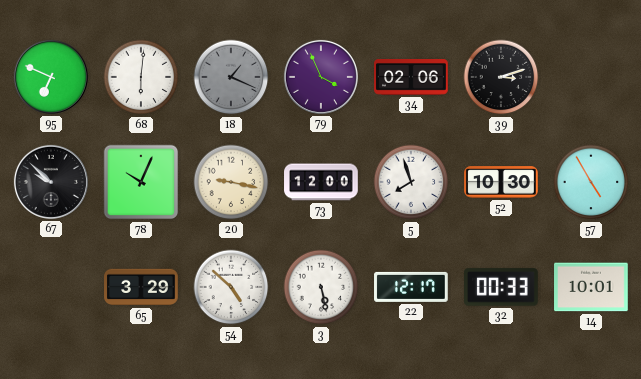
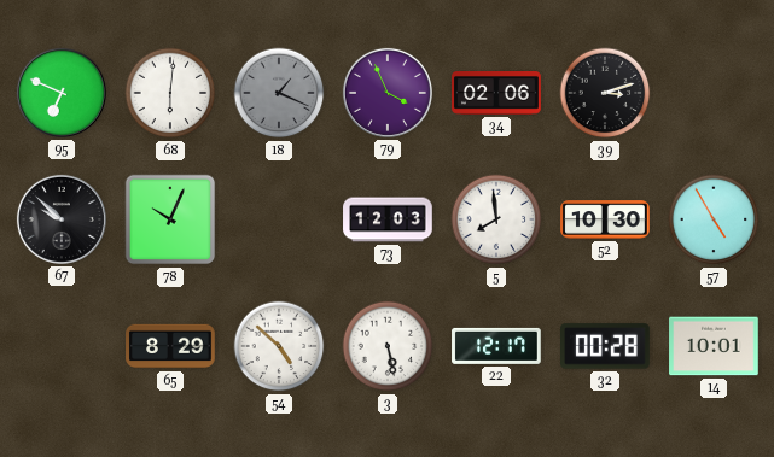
20: 9:17 -> none (231, 182)
73: 12:00 -> 12:03 (388, 219)
5: 7:57 -> 7:59 (496, 219)
65: 3:29 -> 8:29 (170, 346)
32: 00:33 -> 00:28 (606, 346)
